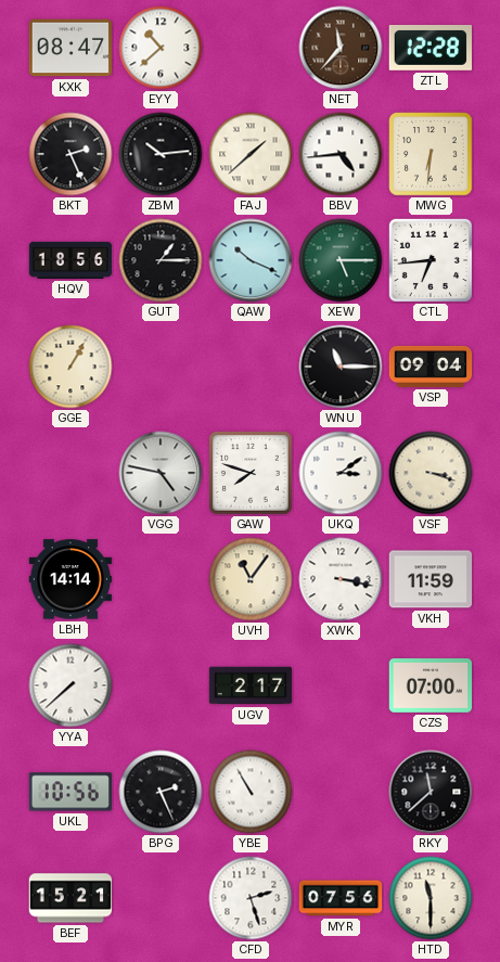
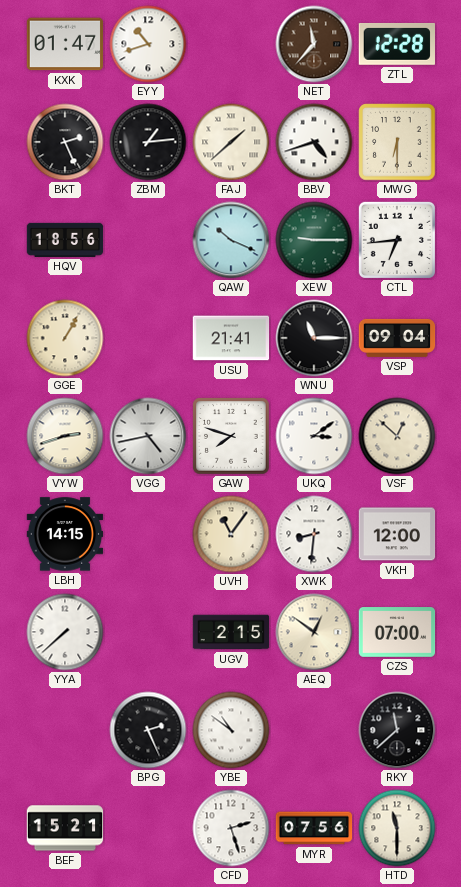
KXK: 08:47 -> 01:47 (65, 44)
EYY: 10:38 -> 10:42 (148, 44)
ZBM: 10:14 -> 1:14 (148, 142)
BBV: 4:44 -> 4:42 (314, 142)
MWG: 6:31 -> 6:30 (397, 142)
GUT: 1:15 -> none (161, 260)
XEW: 5:15 -> 9:15 (314, 240)
USU: none -> 21:41 (231, 338)
VYW: none -> 2:42 (65, 436)
VGG: 4:47 -> 4:43 (148, 436)
VSF: 3:18 -> 12:52 (397, 436)
LBH: 14:14 -> 14:15 (65, 534)
XWK: 3:17 -> 8:31 (314, 534)
VKH: 11:59 -> 12:00 (397, 534)
UGV: 2:17 -> 2:15 (231, 632)
AEQ: none -> 12:51 (314, 632)
UKL: 10:56 -> none (70, 792)
YBE: 10:55 -> 10:51 (231, 730)
